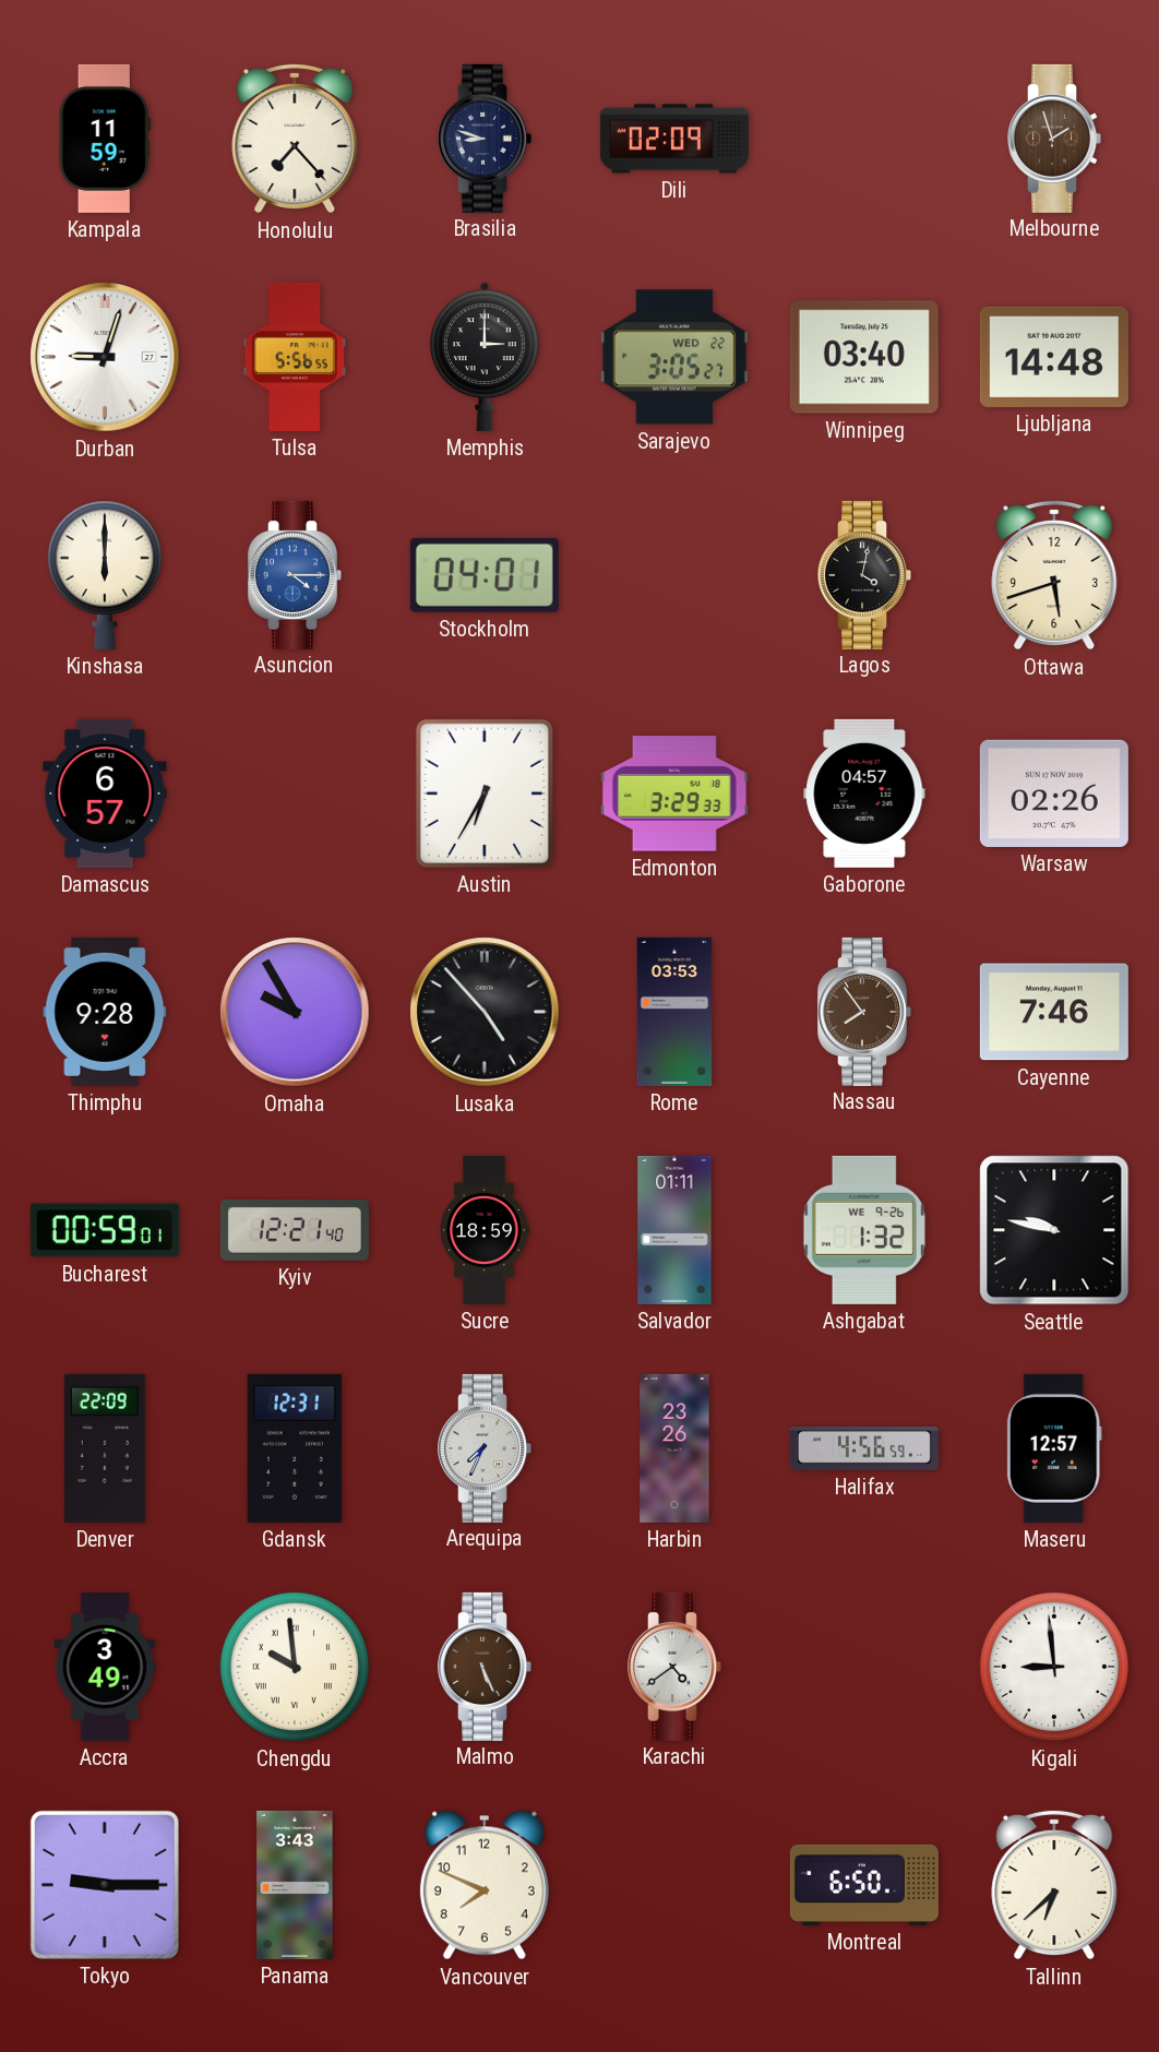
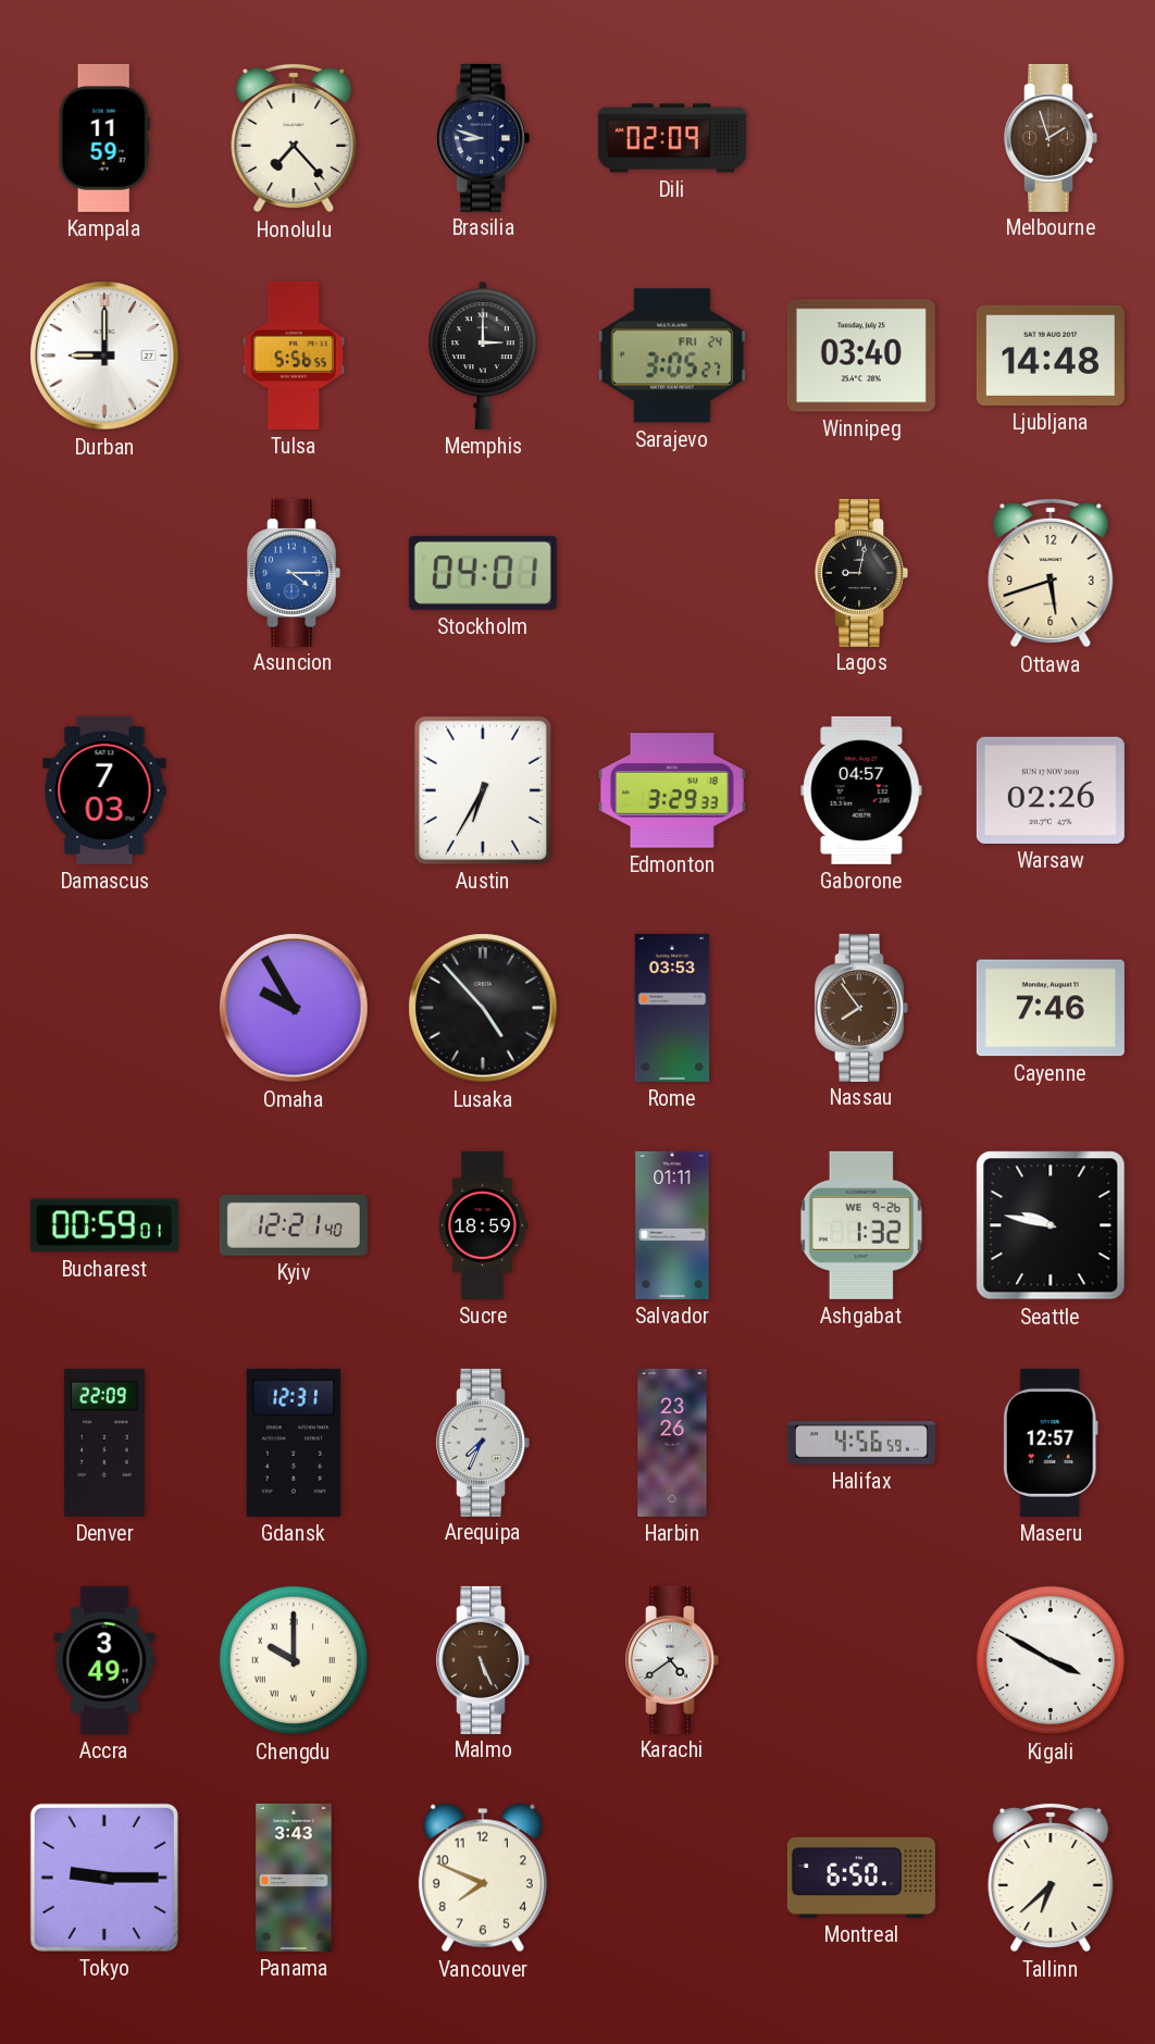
Durban: 9:03 -> 9:00 (104, 356)
Sarajevo date: WED 22 -> FRI 24 (672, 356)
Kinshasa: 6:00 -> none (105, 575)
Lagos: 4:02 -> 9:02 (861, 573)
Damascus: 6:57 -> 7:03 (104, 790)
Thimphu: 9:28 -> none (105, 1012)
Chengdu: 9:59 -> 10:00 (294, 1660)
Kigali: 8:59 -> 3:50 (1051, 1660)
